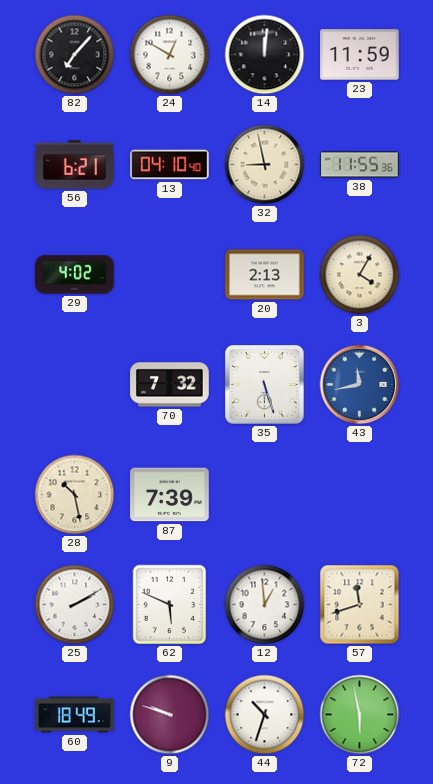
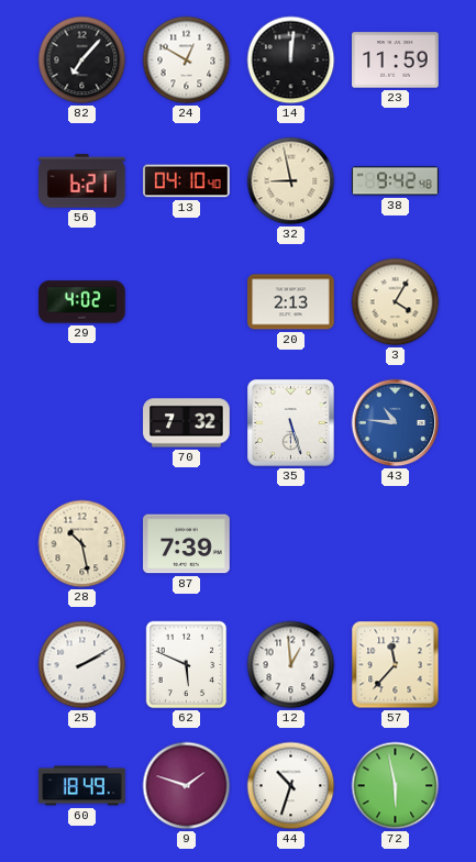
38: 11:55 -> 9:42 (396, 181)
43: 11:43 -> 10:46 (396, 423)
57: 11:42 -> 11:37 (396, 665)
9: 9:48 -> 1:48 (187, 786)
